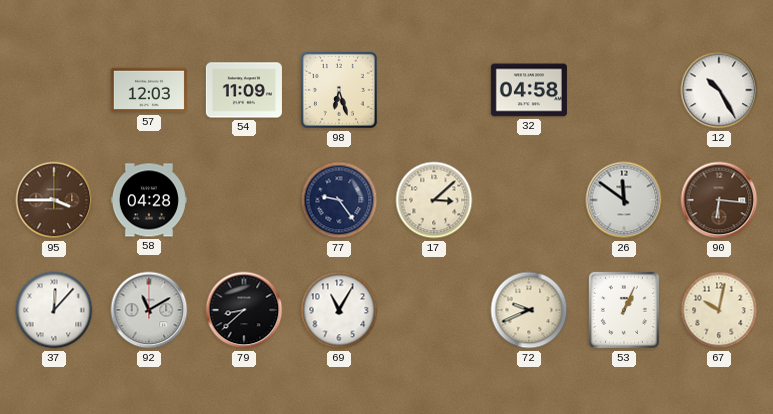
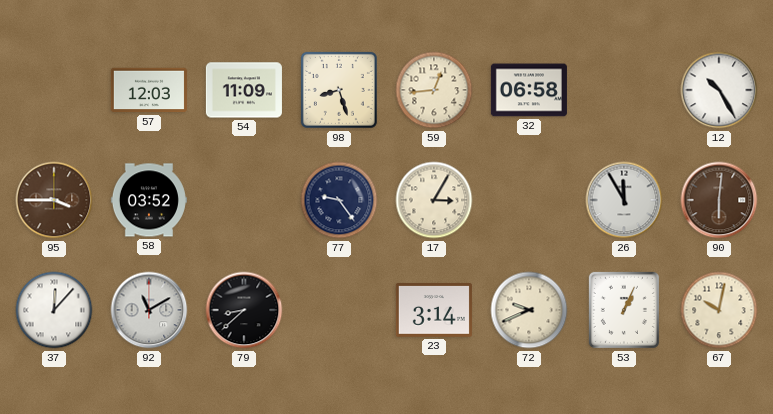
98: 6:27 -> 8:27 (339, 90)
59: none -> 12:44 (434, 90)
32: 04:58 -> 06:58 (529, 90)
58: 04:28 -> 03:52 (149, 200)
17: 3:08 -> 3:05 (434, 200)
26: 11:51 -> 11:55 (624, 200)
90: 6:16 -> 6:01 (719, 200)
69: 11:05 -> none (339, 310)
23: none -> 3:14 (434, 310)
